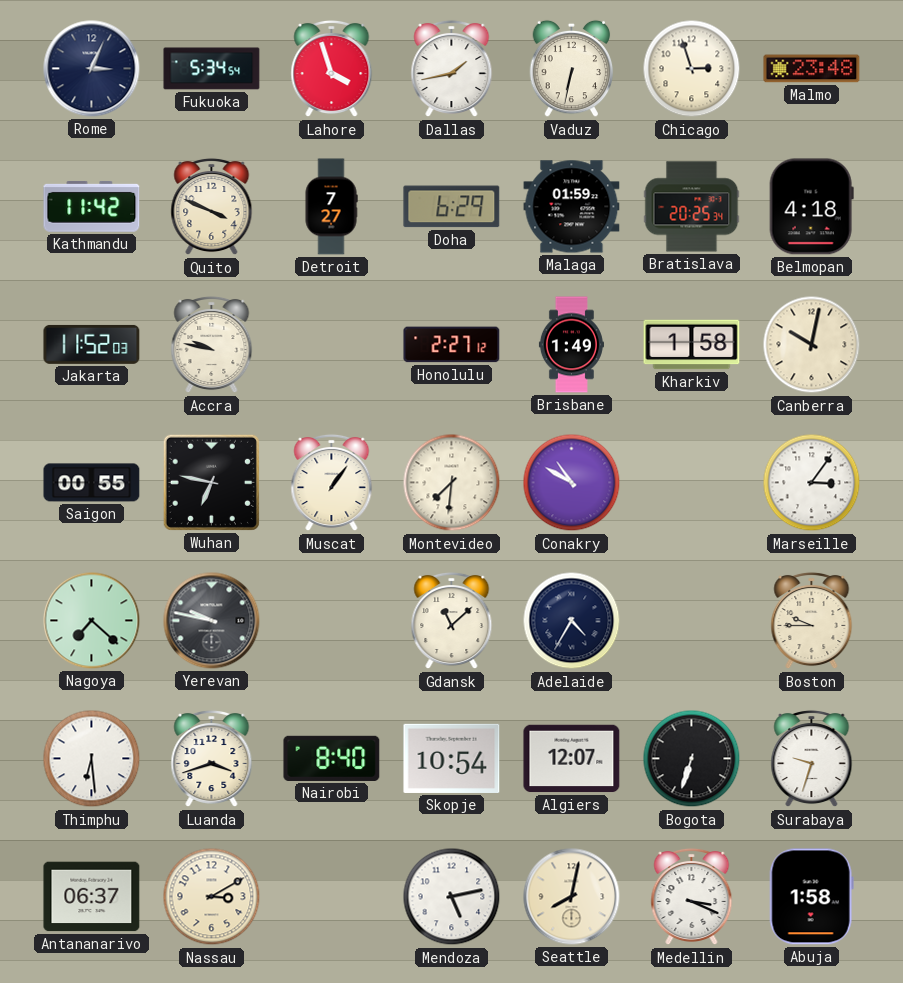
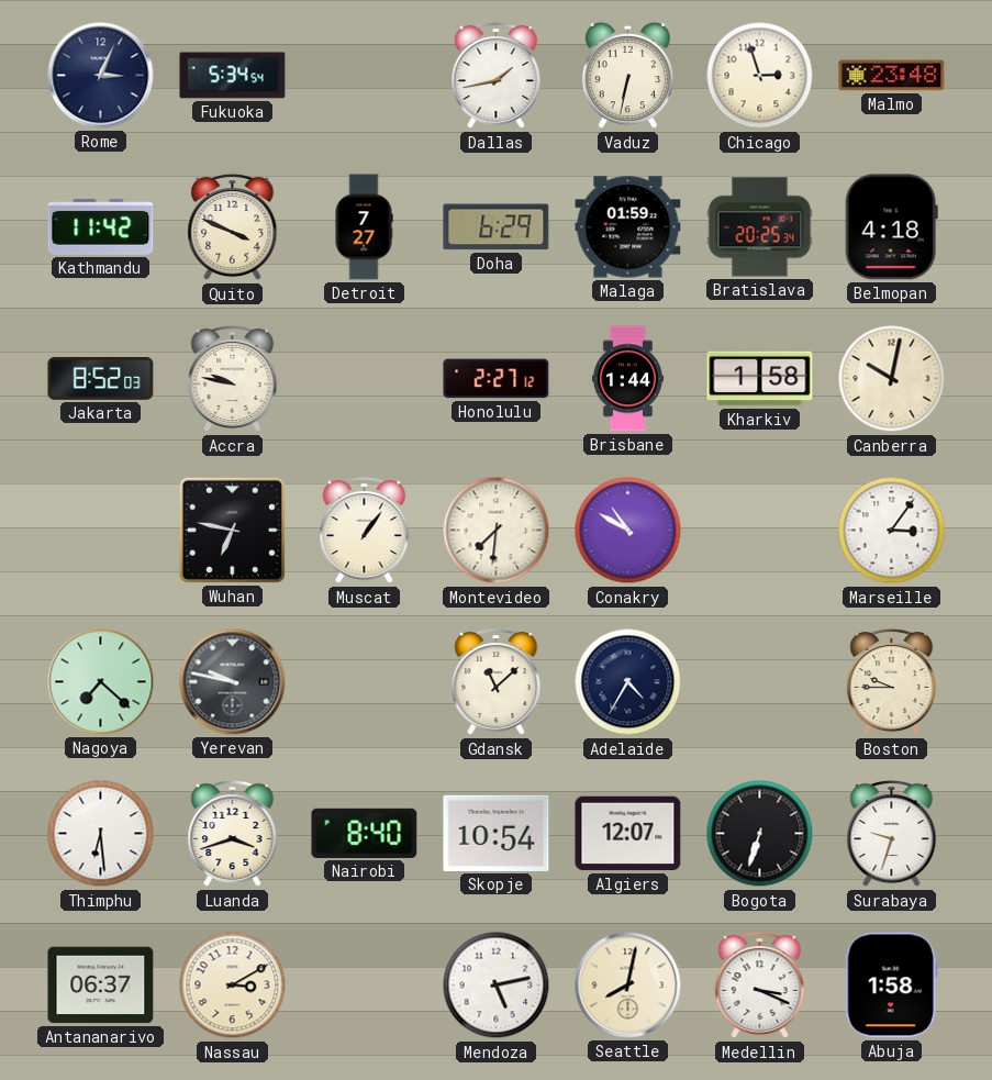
Lahore: 3:57 -> none (332, 69)
Jakarta: 11:52 -> 8:52 (101, 378)
Brisbane: 1:49 -> 1:44 (627, 379)
Saigon: 00:55 -> none (92, 483)
